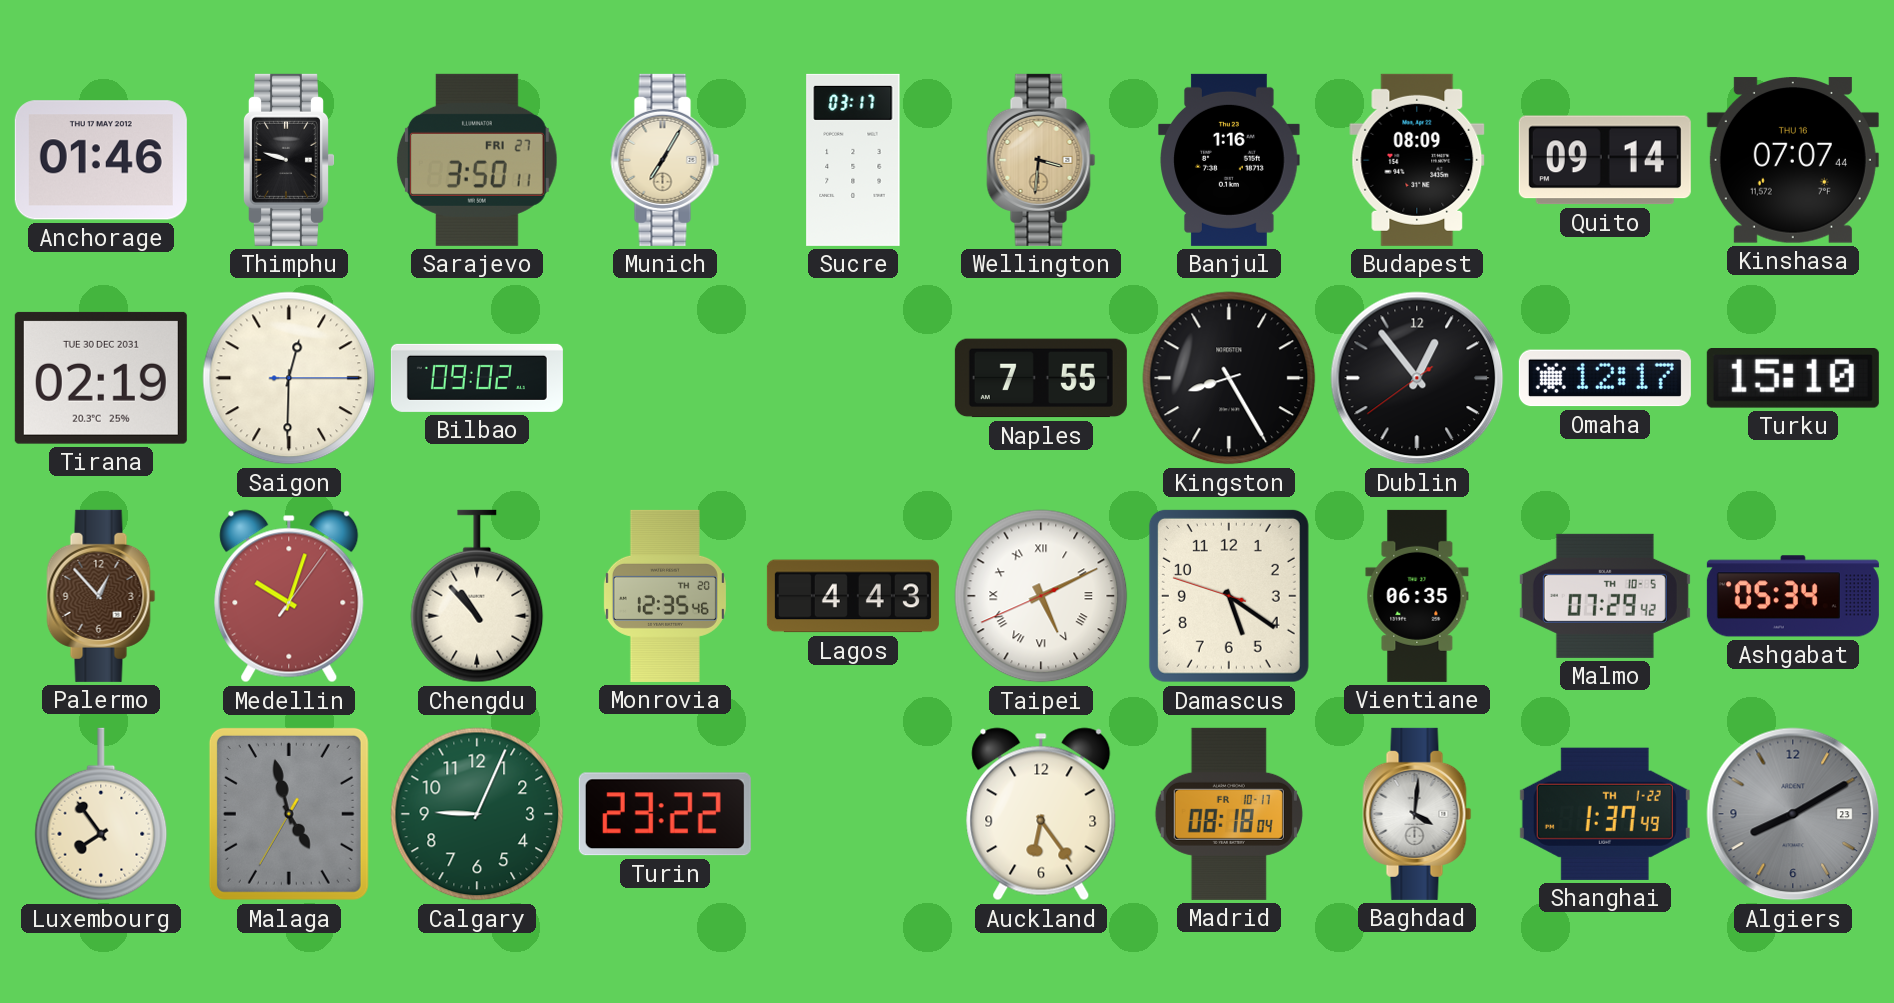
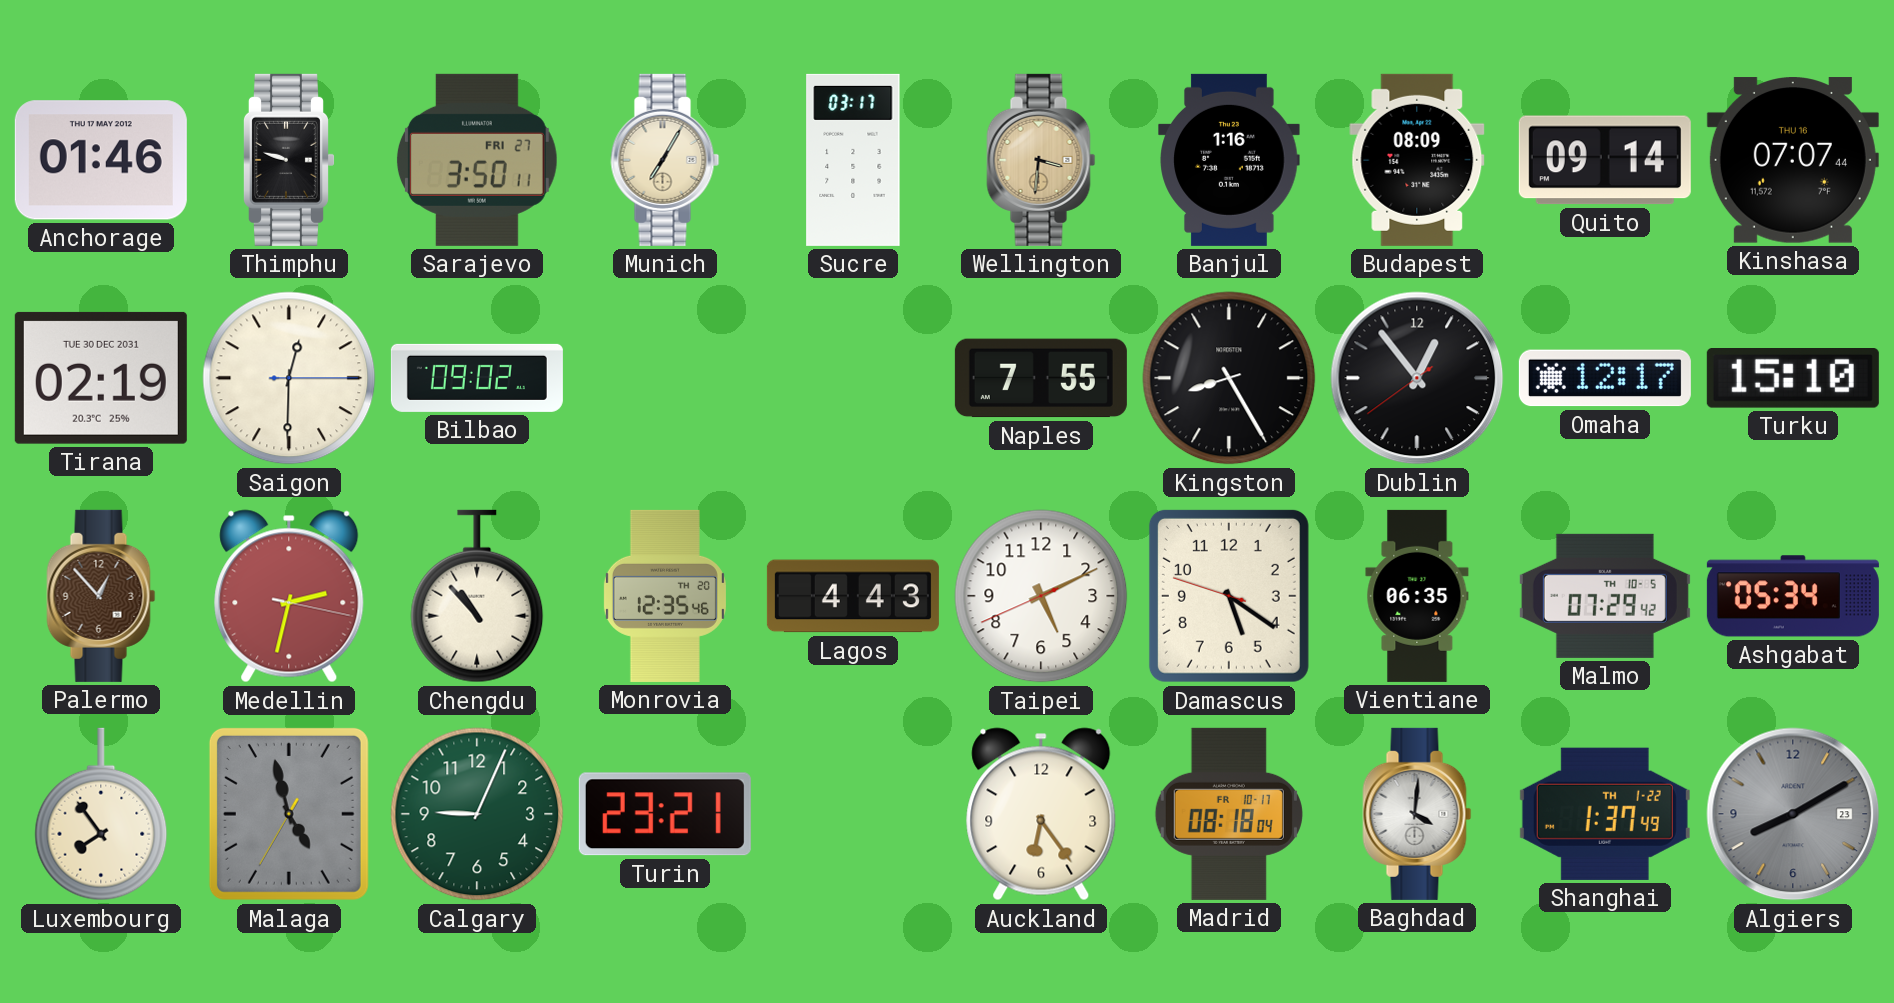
Medellin: 10:03 -> 2:32 (289, 596)
Taipei numerals: Roman -> Arabic (1041, 596)
Turin: 23:22 -> 23:21 (665, 814)
